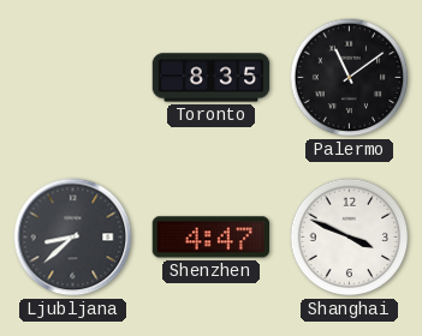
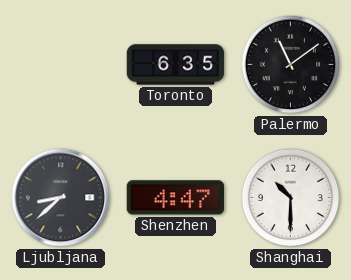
Toronto: 8:35 -> 6:35 (176, 65)
Shanghai: 3:49 -> 10:30 (291, 198)
